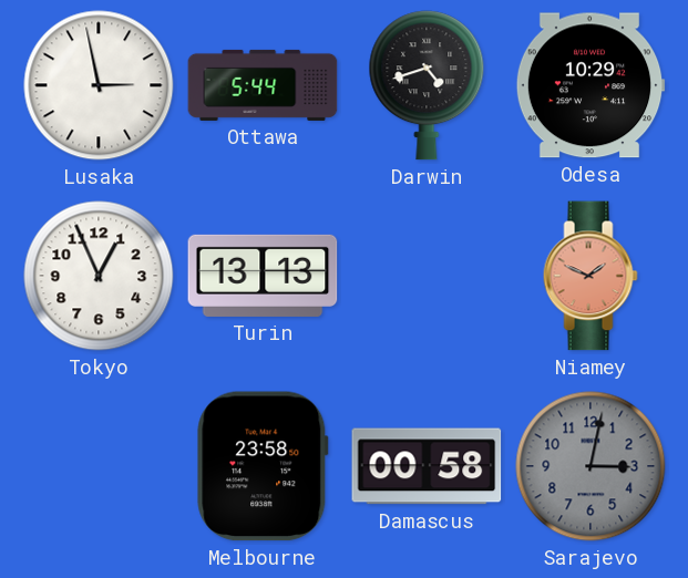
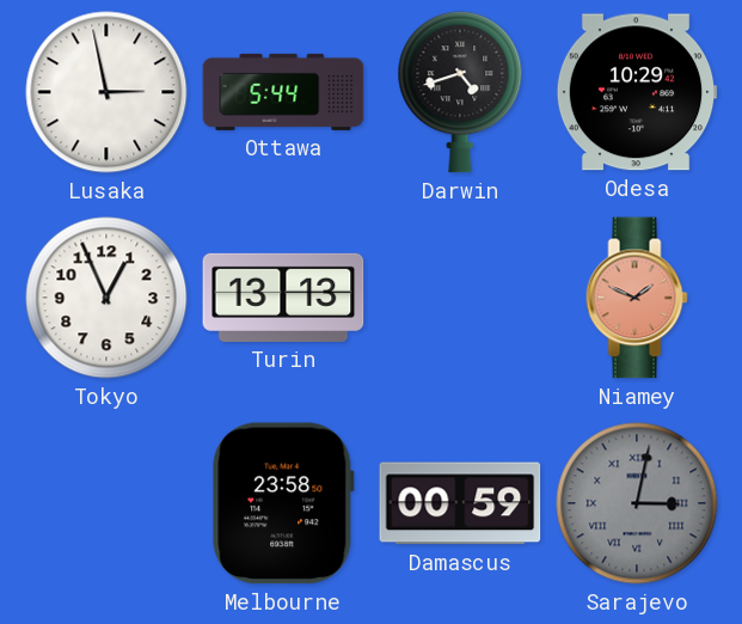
Damascus: 00:58 -> 00:59 (460, 503)
Sarajevo numerals: Arabic -> Roman (637, 503)
